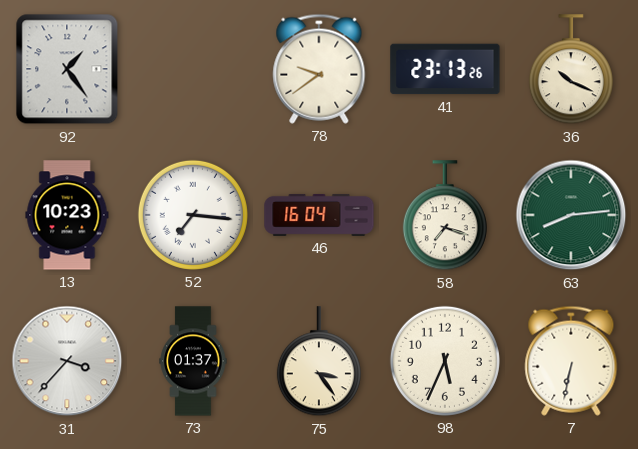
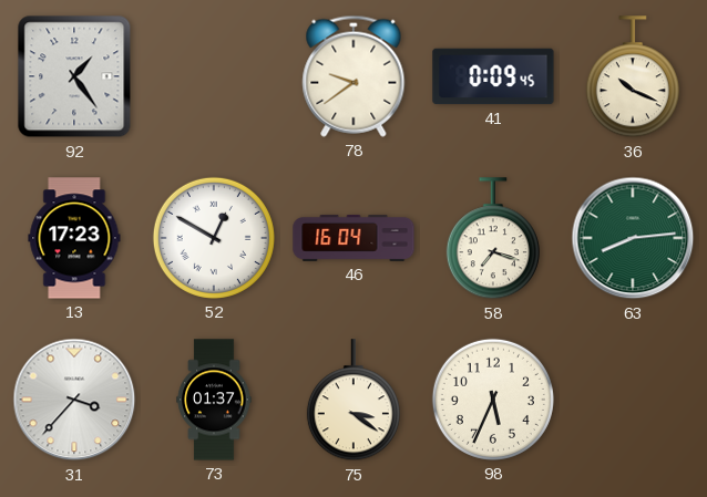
41: 23:13 -> 0:09 (493, 76)
13: 10:23 -> 17:23 (74, 238)
52: 7:16 -> 12:50 (214, 238)
75: 3:24 -> 3:21 (353, 401)
7: 6:32 -> none (571, 361)
